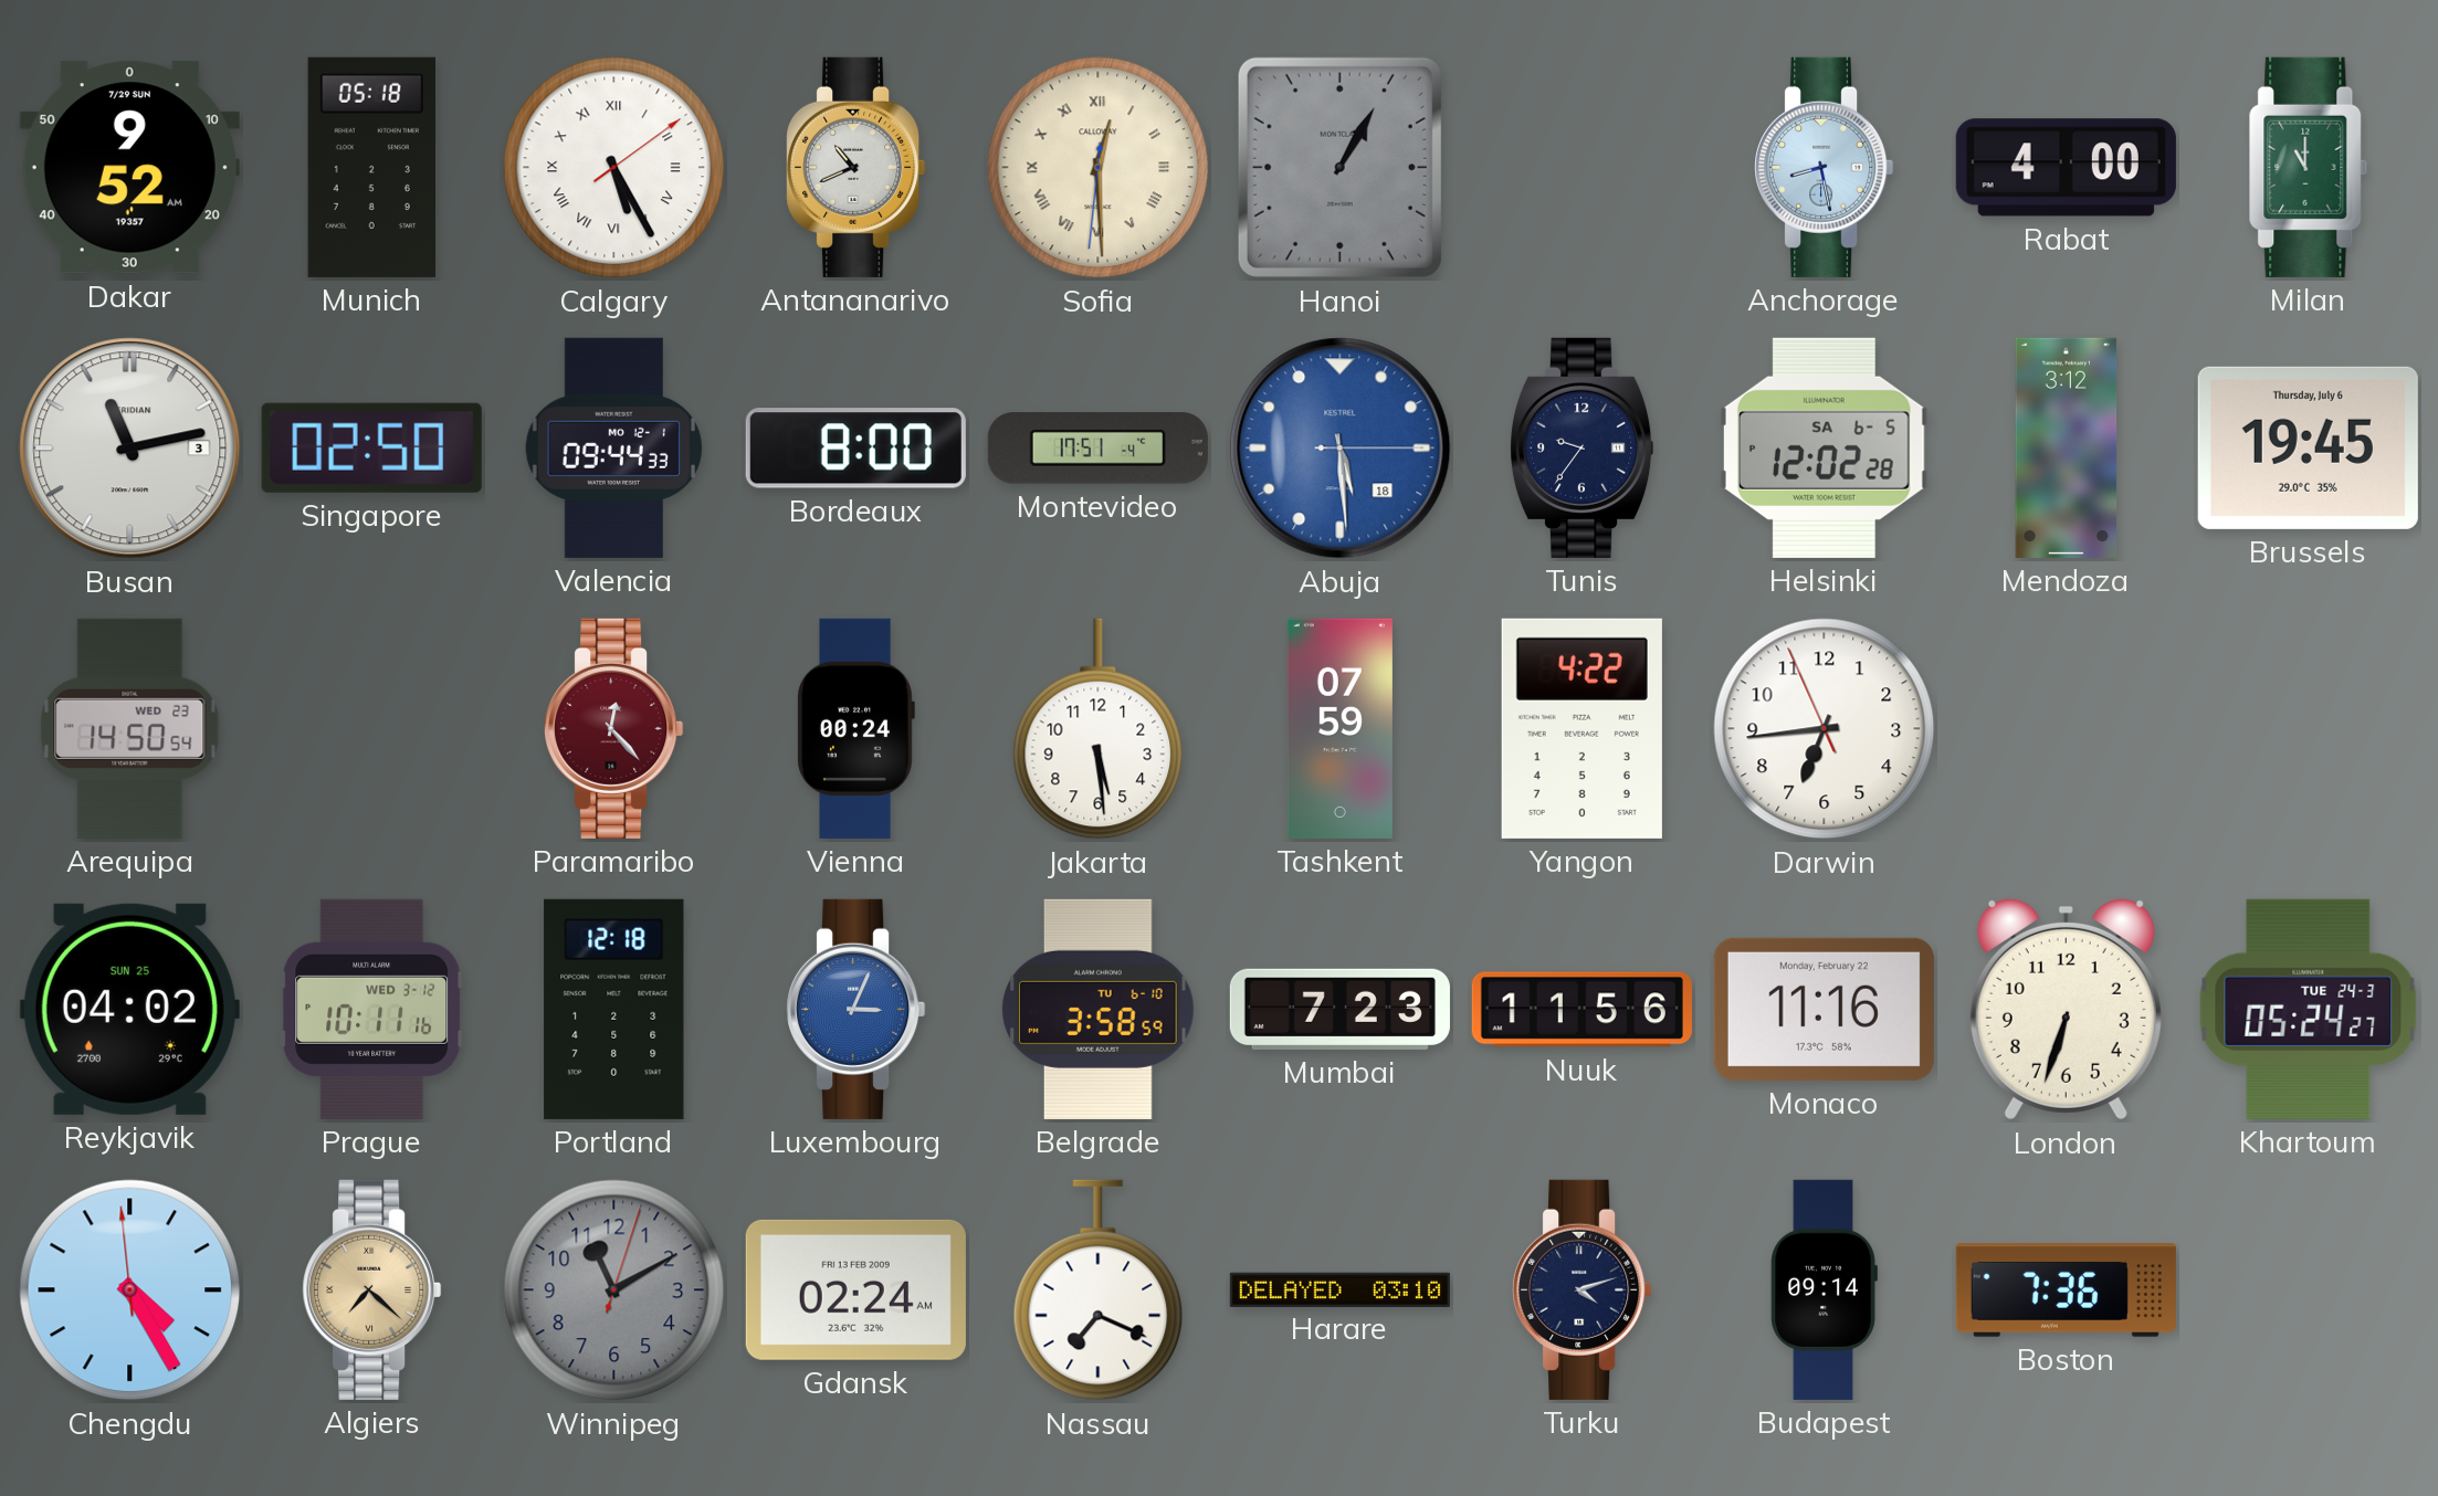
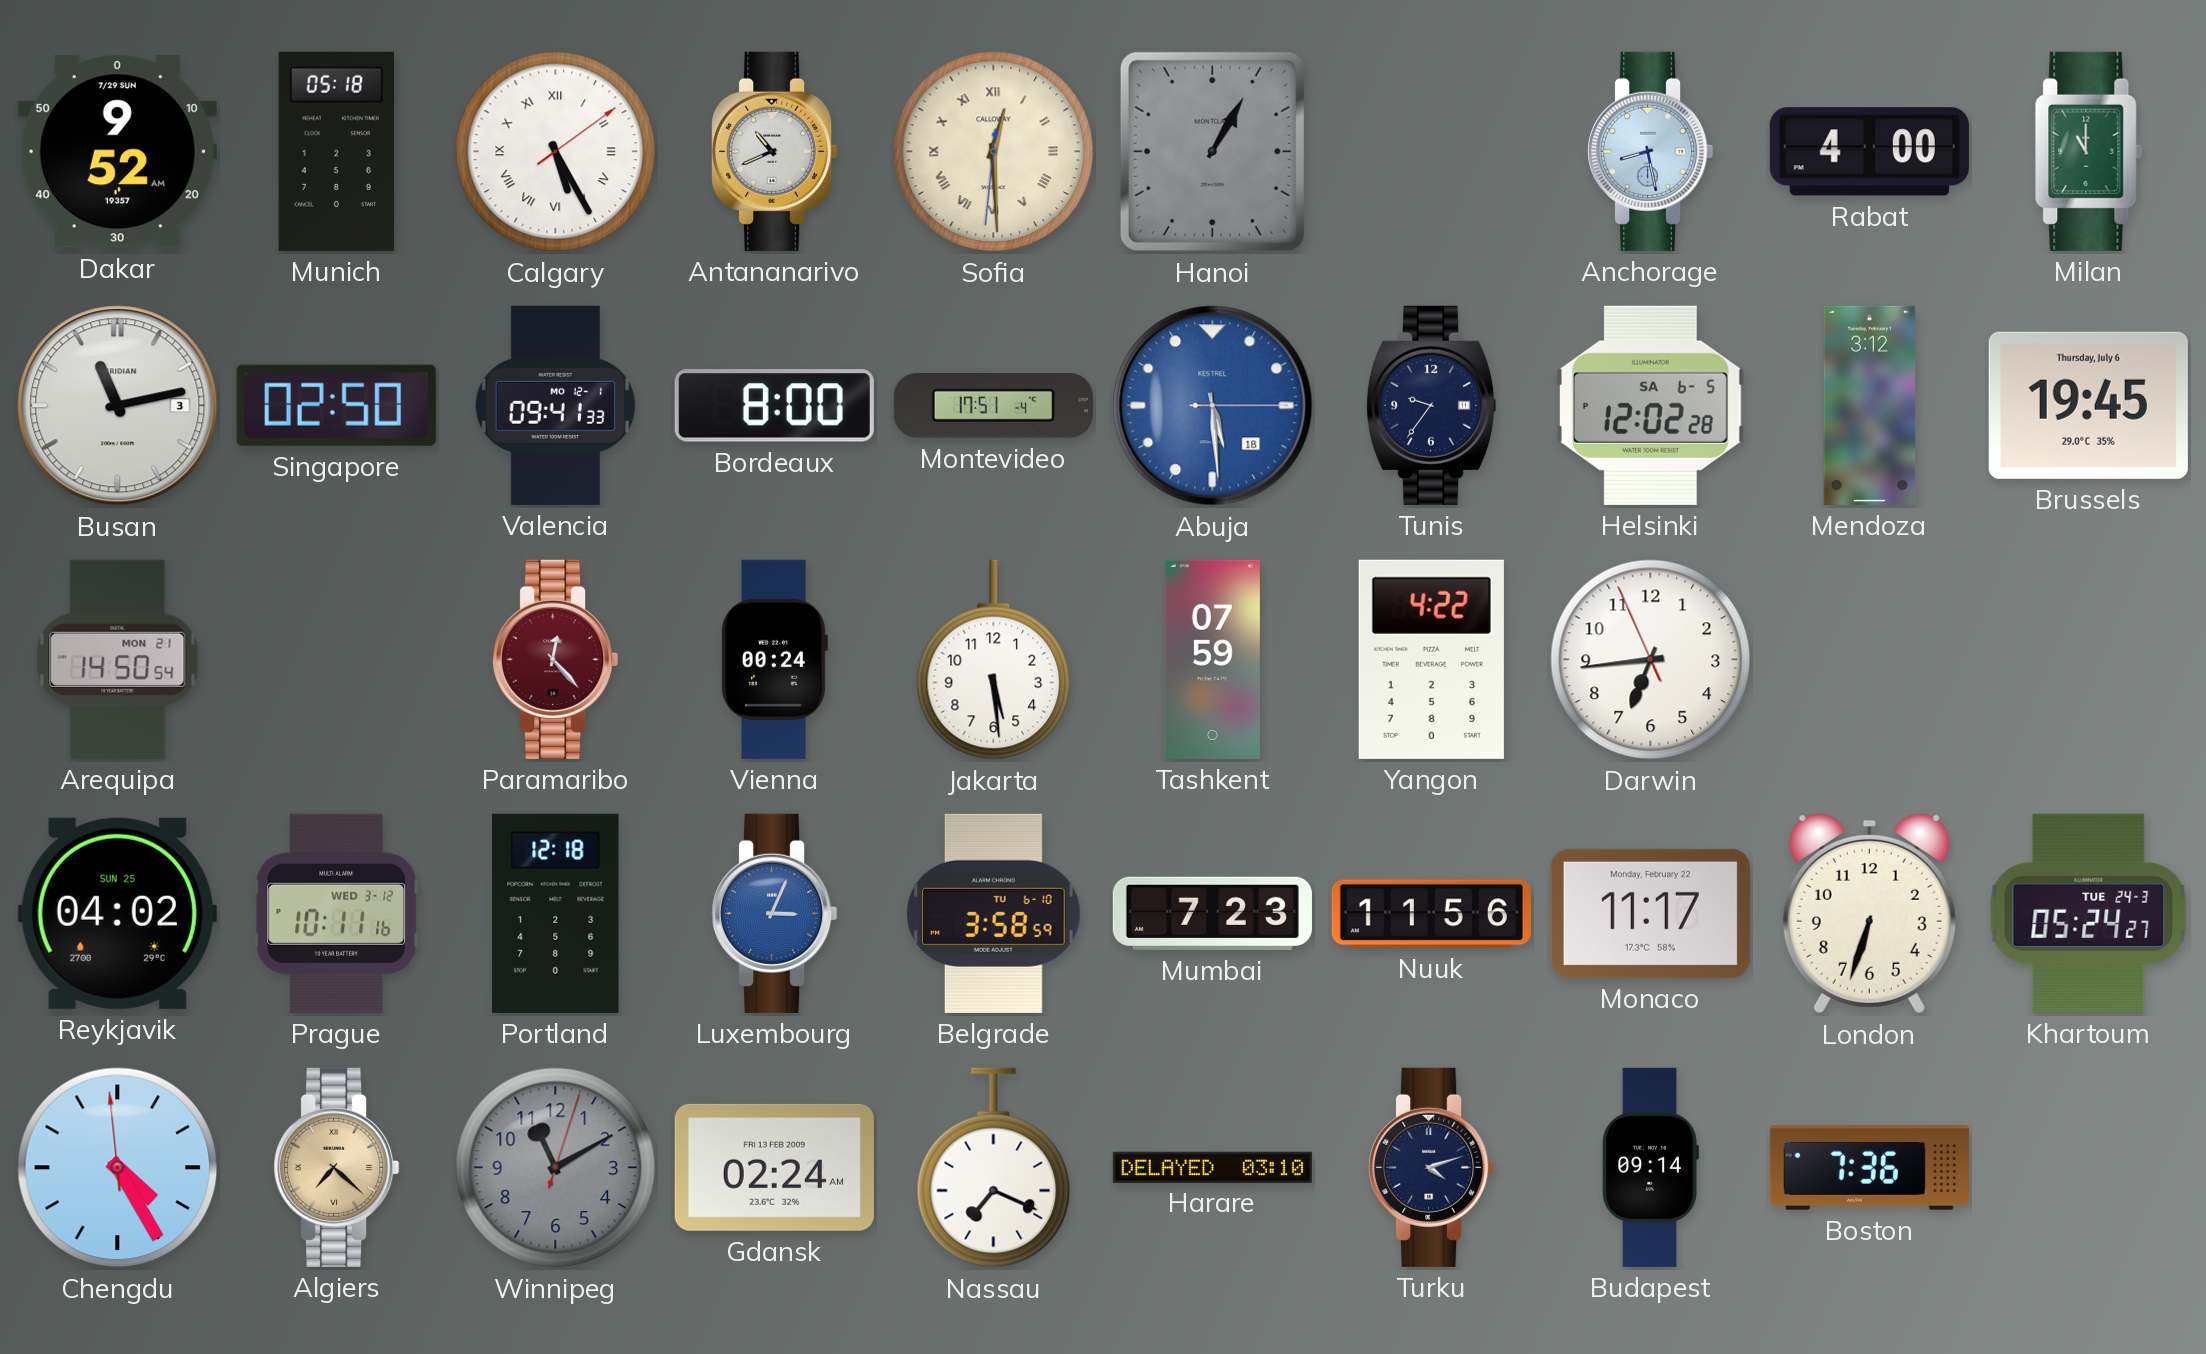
Valencia: 09:44 -> 09:41 (555, 405)
Arequipa date: WED 23 -> MON 21 (118, 659)
Monaco: 11:16 -> 11:17 (1650, 913)
